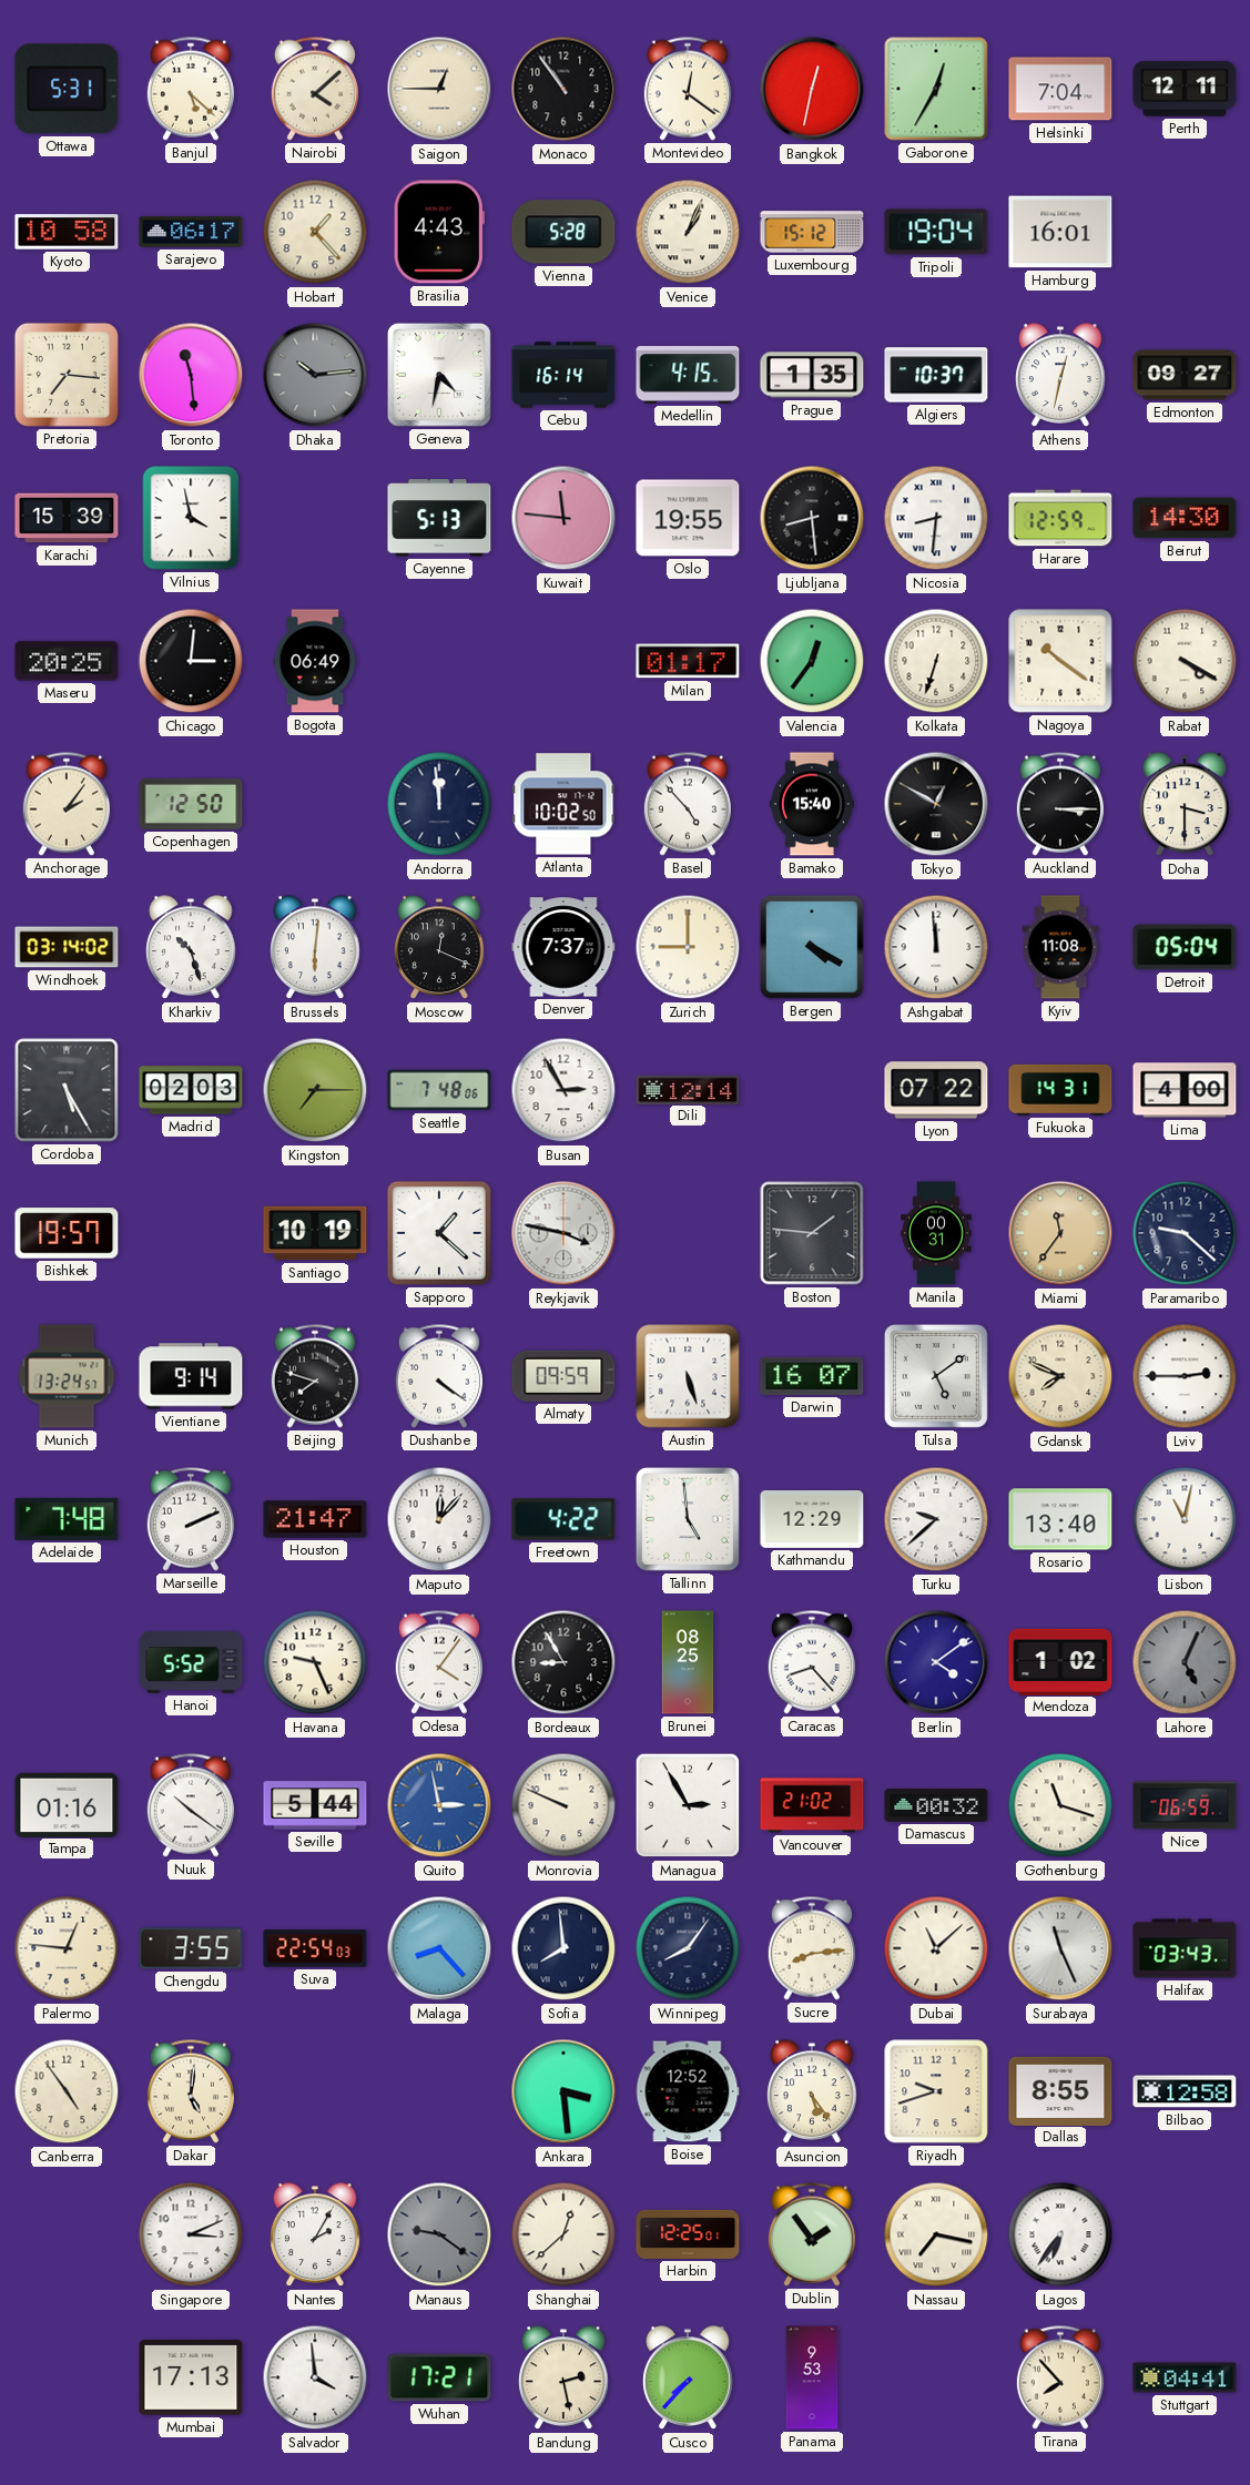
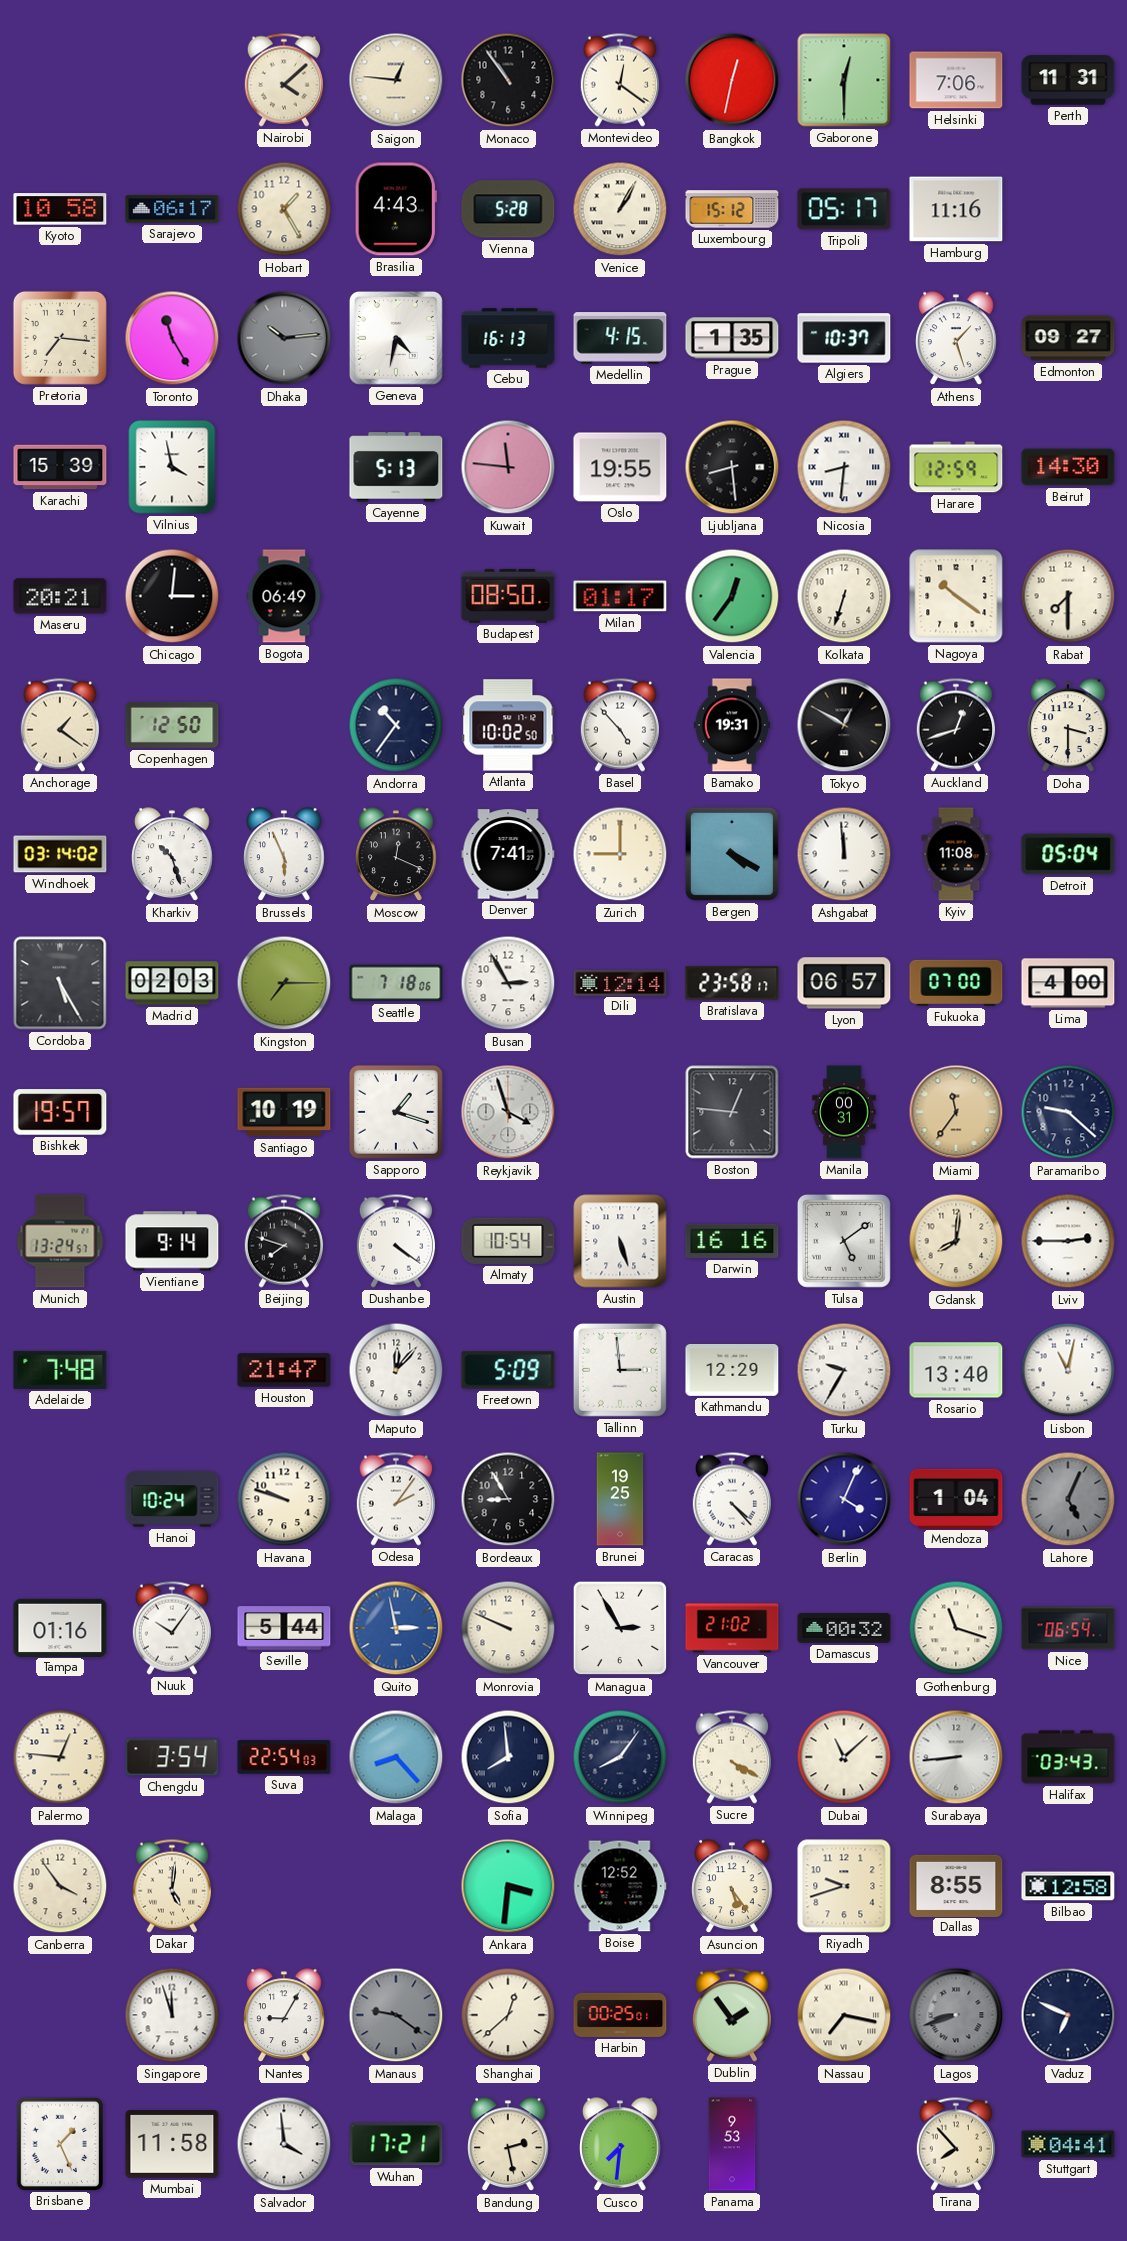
Ottawa: 5:31 -> none (67, 89)
Banjul: 5:22 -> none (191, 89)
Saigon: 12:45 -> 12:46 (396, 80)
Gaborone: 12:35 -> 12:30 (844, 80)
Helsinki: 7:04 -> 7:06 (956, 80)
Perth: 12:11 -> 11:31 (1068, 80)
Hobart: 1:23 -> 1:25 (284, 209)
Venice: 1:04 -> 1:05 (620, 209)
Tripoli: 19:04 -> 05:17 (844, 209)
Hamburg: 16:01 -> 11:16 (956, 209)
Toronto: 11:29 -> 11:25 (172, 338)
Cebu: 16:14 -> 16:13 (508, 338)
Athens: 12:32 -> 1:27 (956, 339)
Maseru: 20:25 -> 20:21 (60, 596)
Budapest: none -> 08:50 (508, 596)
Rabat: 4:20 -> 7:30 (1068, 596)
Anchorage: 2:06 -> 1:21 (60, 725)
Andorra: 11:59 -> 10:36 (396, 725)
Bamako: 15:40 -> 19:31 (732, 725)
Auckland: 3:15 -> 12:42 (956, 725)
Brussels: 6:01 -> 5:56 (284, 855)
Denver: 7:37 -> 7:41 (508, 854)
Seattle: 7:48 -> 7:18 (396, 983)
Bratislava: none -> 23:58 (732, 983)
Lyon: 07:22 -> 06:57 (844, 983)
Fukuoka: 14:31 -> 07:00 (956, 983)
Sapporo: 1:22 -> 1:18 (396, 1112)
Reykjavik: 3:47 -> 3:57 (508, 1112)
Boston: 1:46 -> 12:46 (732, 1112)
Almaty: 09:59 -> 10:54 (508, 1241)
Darwin: 16:07 -> 16:16 (732, 1241)
Gdansk: 7:49 -> 8:01 (956, 1241)
Marseille: 2:11 -> none (191, 1519)
Freetown: 4:22 -> 5:09 (508, 1370)
Tallinn: 4:59 -> 2:59 (620, 1370)
Turku: 9:38 -> 9:35 (844, 1370)
Hanoi: 5:52 -> 10:24 (172, 1499)
Havana: 9:26 -> 9:48 (284, 1499)
Odesa: 4:06 -> 2:06 (396, 1499)
Brunei: 08:25 -> 19:25 (620, 1499)
Caracas: 8:23 -> 4:23 (732, 1499)
Berlin: 4:09 -> 4:04 (844, 1499)
Mendoza: 1:02 -> 1:04 (956, 1498)
Nuuk: 10:21 -> 10:06 (172, 1628)
Nice: 06:59 -> 06:54 (1068, 1628)
Chengdu: 3:55 -> 3:54 (172, 1757)
Sucre: 8:14 -> 4:20 (732, 1757)
Surabaya: 11:26 -> 8:44 (956, 1757)
Canberra: 4:54 -> 3:54 (60, 1886)
Ankara: 3:29 -> 3:31 (508, 1886)
Singapore: 3:11 -> 11:57 (172, 2015)
Nantes: 2:05 -> 9:05 (284, 2016)
Harbin: 12:25 -> 00:25 (620, 2015)
Lagos: 6:36 -> 8:42 (956, 2015)
Lagos dial: white -> grey (956, 2015)
Vaduz: none -> 6:49 (1068, 2015)
Brisbane: none -> 1:26 (59, 2143)
Mumbai: 17:13 -> 11:58 (172, 2145)
Cusco: 7:37 -> 7:31 (620, 2145)
